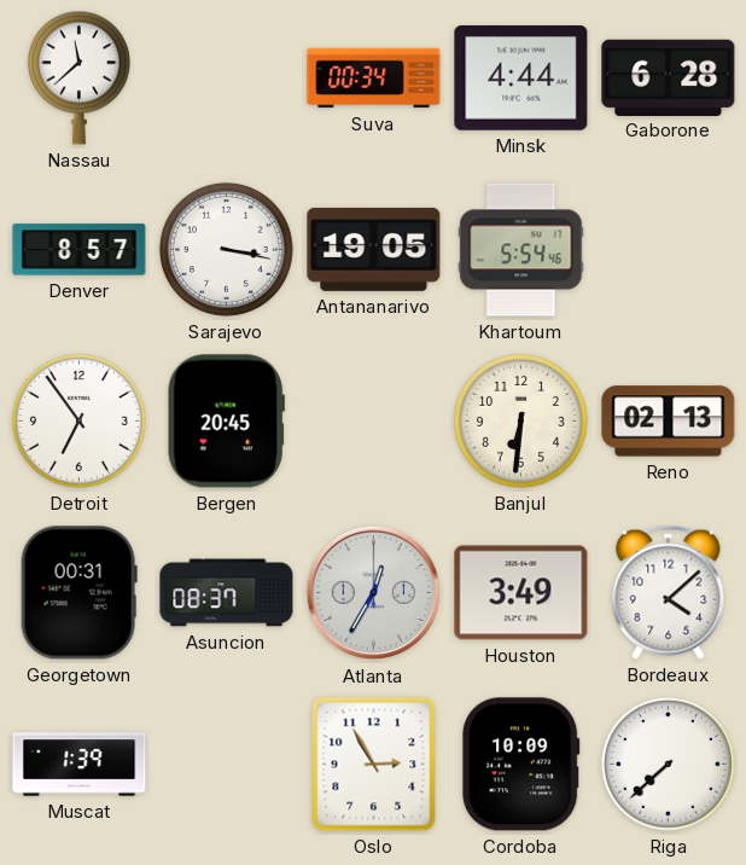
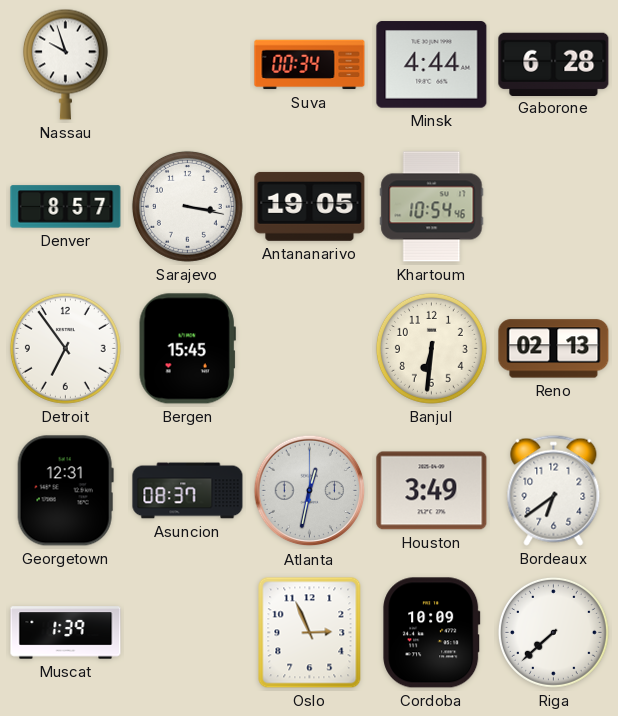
Nassau: 11:38 -> 9:57 (65, 64)
Khartoum: 5:54 -> 10:54 (432, 207)
Bergen: 20:45 -> 15:45 (187, 349)
Georgetown: 00:31 -> 12:31 (65, 491)
Atlanta: 12:35 -> 12:32 (310, 491)
Bordeaux: 4:08 -> 6:39 (554, 490)
Oslo: 2:55 -> 2:56 (310, 633)
